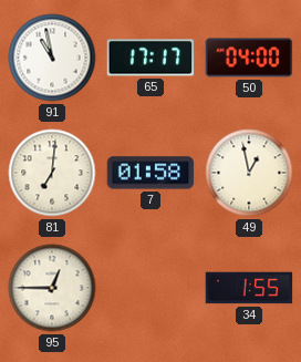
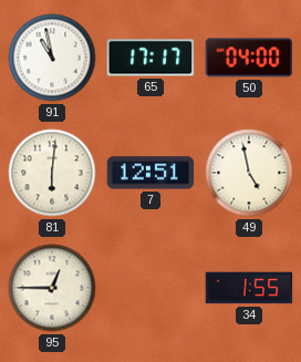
81: 7:01 -> 6:01 (52, 173)
7: 01:58 -> 12:51 (150, 173)
49: 12:58 -> 4:58 (249, 173)
